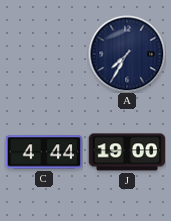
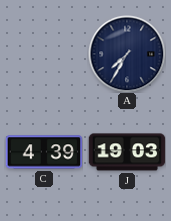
C: 4:44 -> 4:39 (44, 152)
J: 19:00 -> 19:03 (127, 152)
